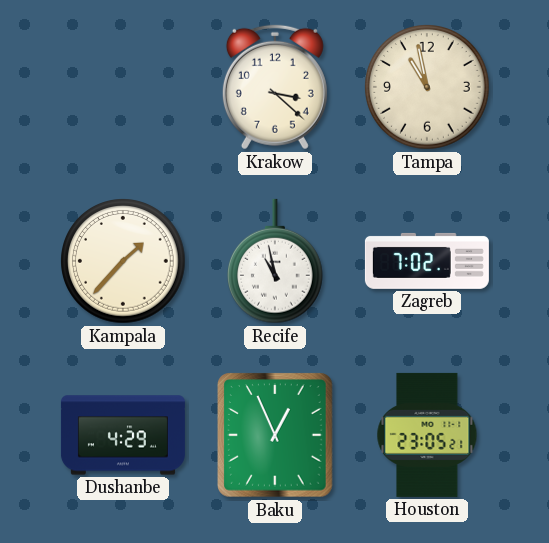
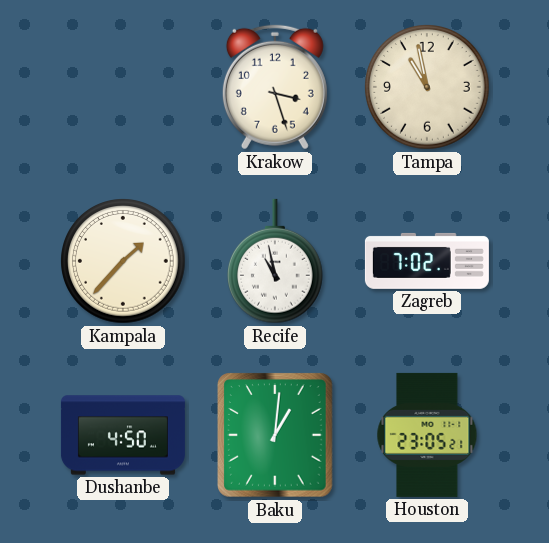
Krakow: 3:22 -> 3:27 (275, 87)
Dushanbe: 4:29 -> 4:50 (123, 435)
Baku: 12:56 -> 1:01 (276, 435)
